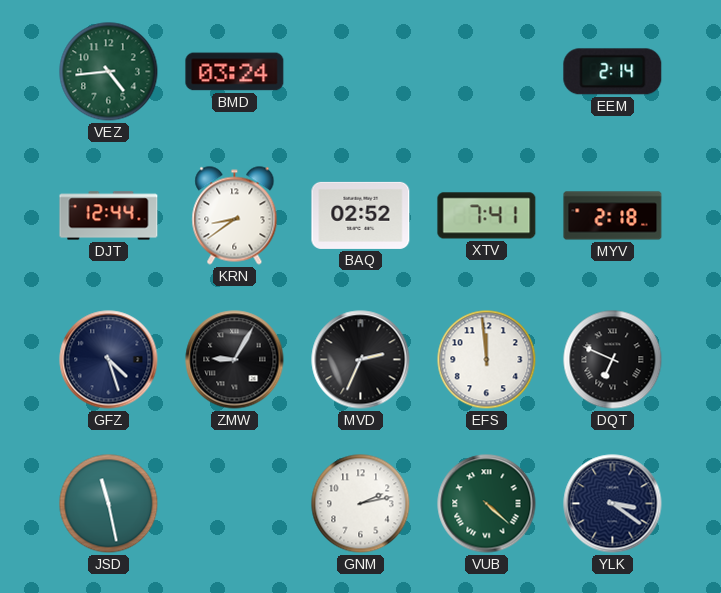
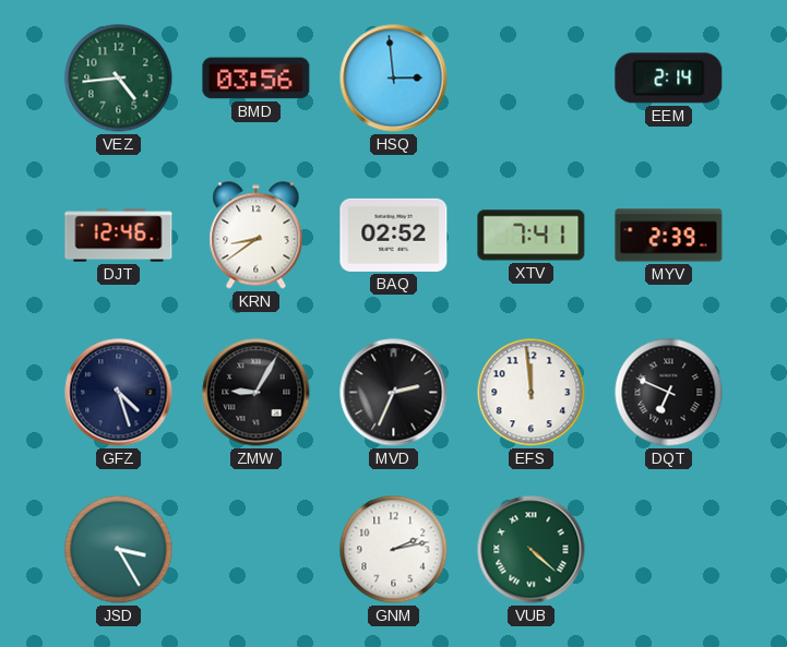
BMD: 03:24 -> 03:56 (257, 79)
HSQ: none -> 2:59 (394, 79)
DJT: 12:44 -> 12:46 (119, 236)
MYV: 2:18 -> 2:39 (669, 236)
JSD: 11:28 -> 3:25 (119, 550)
YLK: 3:21 -> none (613, 504)
